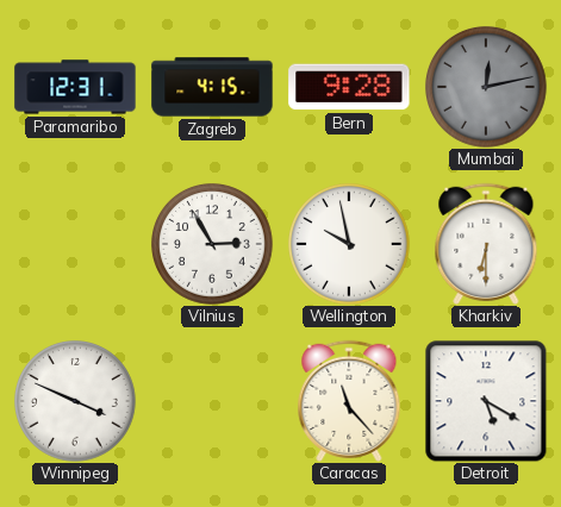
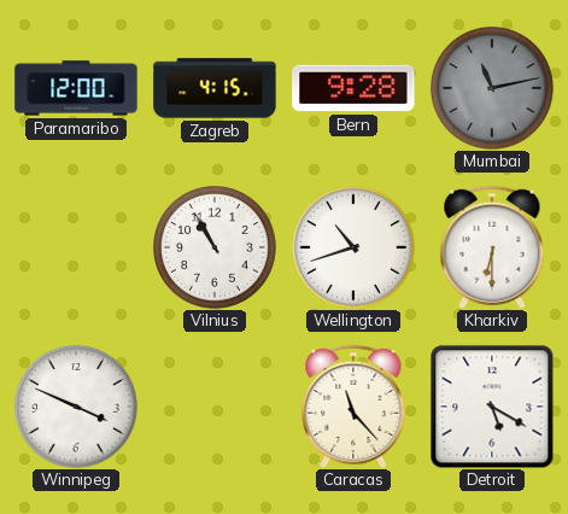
Paramaribo: 12:31 -> 12:00 (76, 88)
Mumbai: 12:13 -> 11:13 (493, 89)
Vilnius: 2:55 -> 10:55 (216, 249)
Wellington: 9:58 -> 10:42 (355, 249)
